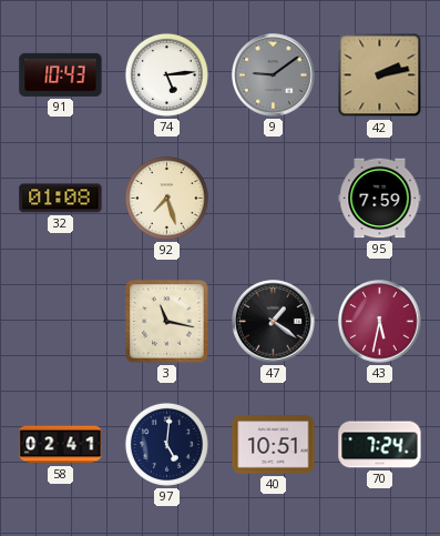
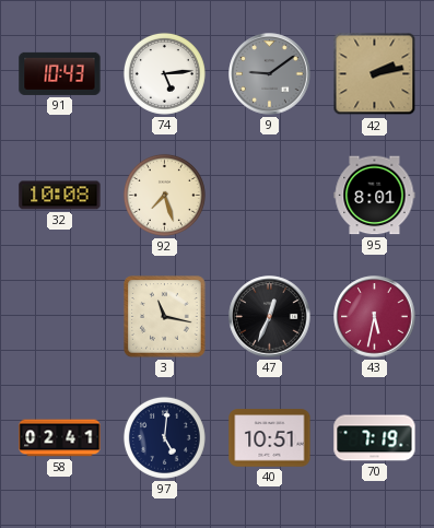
32: 01:08 -> 10:08 (60, 196)
95: 7:59 -> 8:01 (375, 196)
47: 1:21 -> 12:34 (270, 317)
70: 7:24 -> 7:19 (375, 438)
